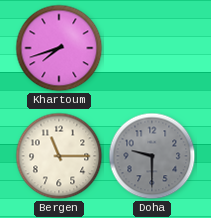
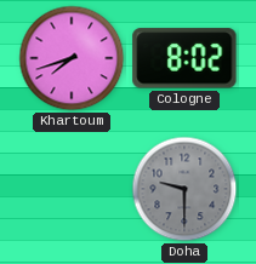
Cologne: none -> 8:02 (184, 58)
Bergen: 11:15 -> none (59, 156)
